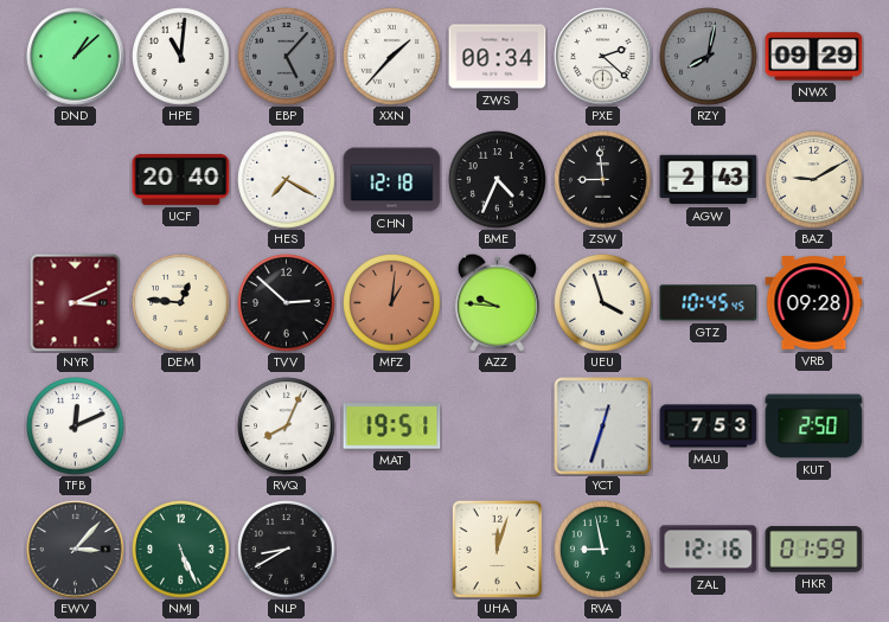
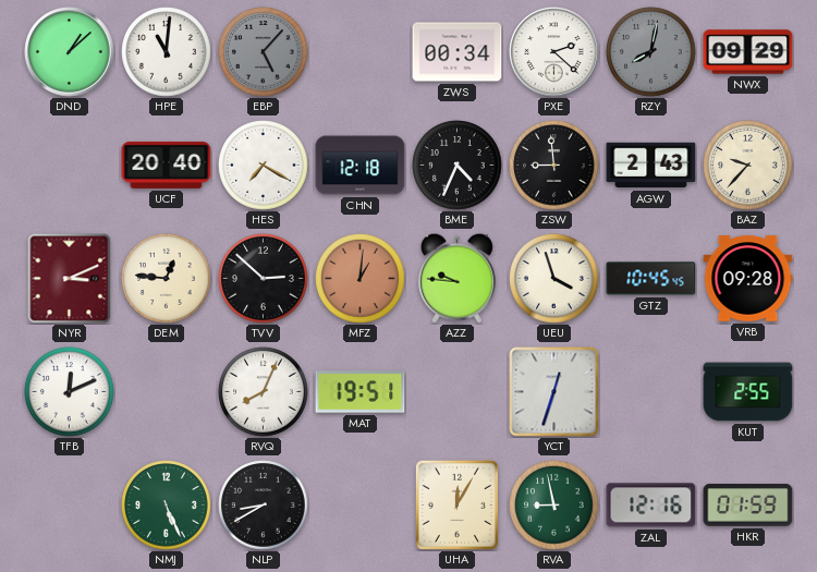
XXN: 1:37 -> none (392, 57)
BAZ: 9:10 -> 9:37 (748, 166)
MAU: 7:53 -> none (709, 427)
KUT: 2:50 -> 2:55 (748, 392)
EWV: 3:07 -> none (76, 550)
UHA: 12:03 -> 12:05 (456, 504)
